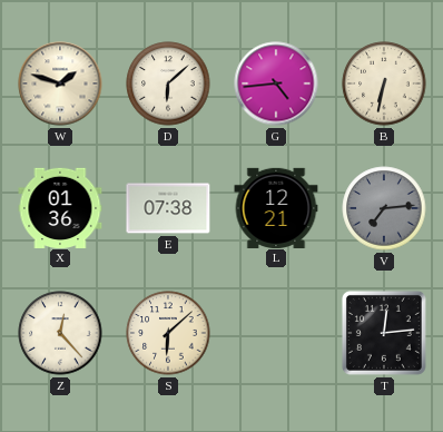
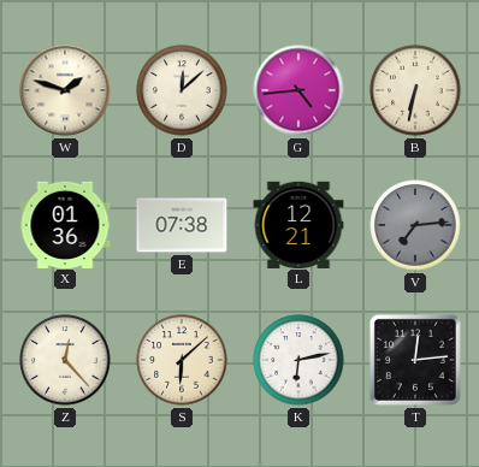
D: 6:08 -> 12:08 (182, 90)
K: none -> 6:13 (298, 360)
